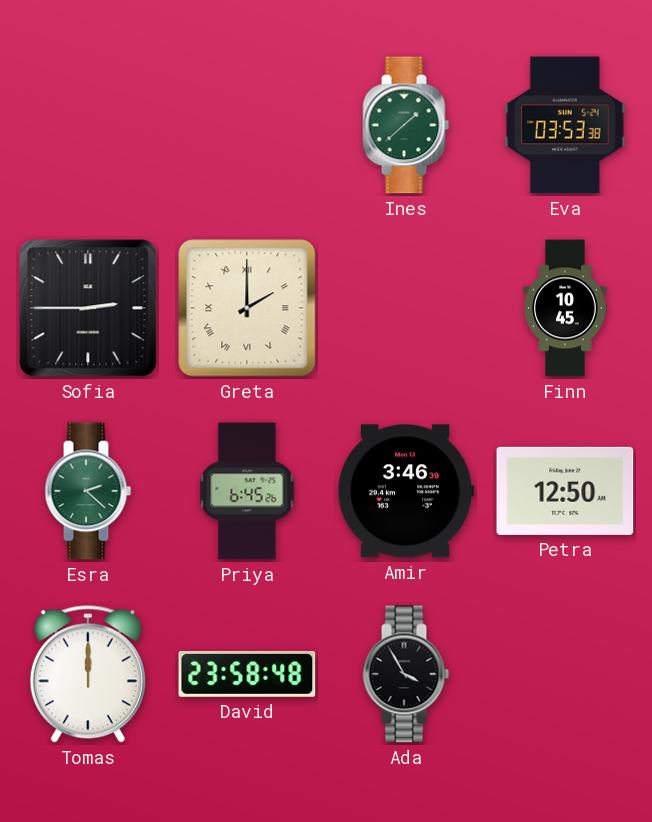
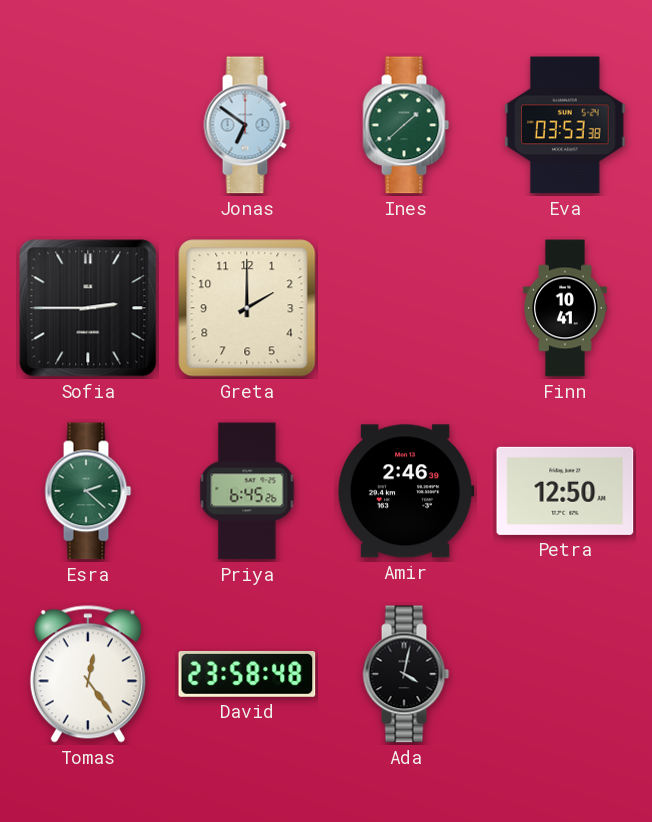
Jonas: none -> 6:51 (247, 125)
Greta numerals: Roman -> Arabic (247, 308)
Finn: 10:45 -> 10:41 (565, 308)
Amir: 3:46 -> 2:46 (406, 491)
Tomas: 12:00 -> 12:24 (88, 674)
Ada: 3:55 -> 4:02 (406, 674)
